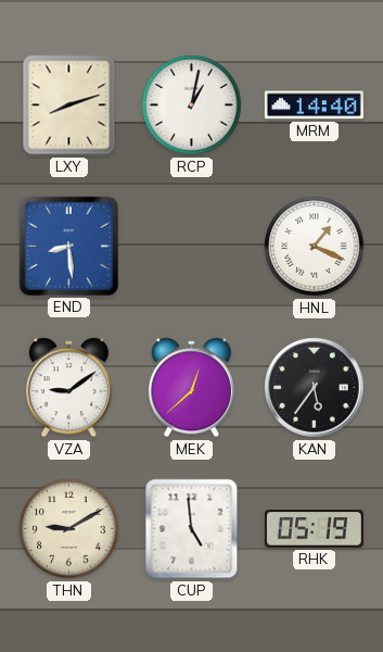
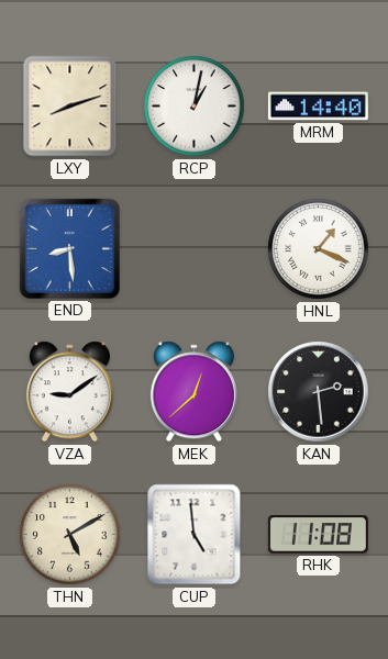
KAN: 5:36 -> 2:29 (319, 392)
THN: 9:10 -> 5:10 (70, 535)
RHK: 05:19 -> 11:08 (318, 535)
